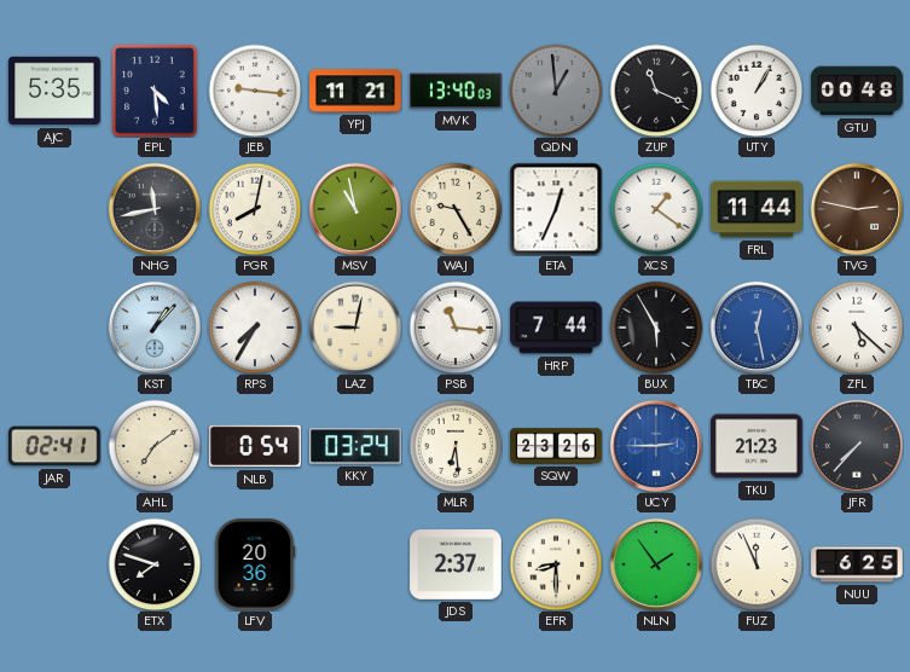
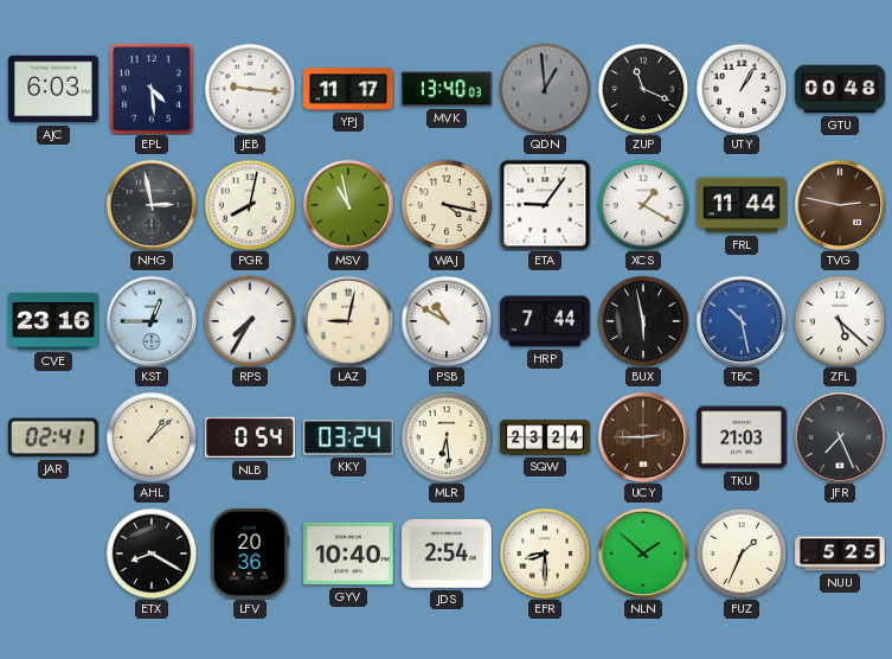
AJC: 5:35 -> 6:03 (53, 89)
YPJ: 11:21 -> 11:17 (348, 89)
NHG: 11:43 -> 2:58 (150, 204)
WAJ: 9:25 -> 4:17 (447, 205)
ETA: 12:34 -> 9:06 (545, 205)
XCS: 1:21 -> 1:20 (643, 205)
CVE: none -> 23:16 (53, 321)
KST: 1:07 -> 12:45 (150, 320)
PSB: 11:16 -> 10:50 (447, 321)
BUX: 5:55 -> 5:58 (643, 321)
TBC: 12:28 -> 10:28 (740, 320)
AHL: 7:09 -> 1:08 (152, 437)
SQW: 23:26 -> 23:24 (545, 437)
UCY dial: blue -> brown (642, 436)
TKU: 21:23 -> 21:03 (742, 437)
JFR: 7:37 -> 7:26 (839, 436)
ETX: 7:48 -> 8:20 (152, 554)
GYV: none -> 10:40 (348, 554)
JDS: 2:37 -> 2:54 (447, 554)
NLN: 1:54 -> 1:52 (642, 552)
FUZ: 11:56 -> 1:34 (742, 554)
NUU: 6:25 -> 5:25 (840, 554)
